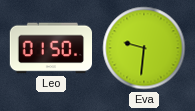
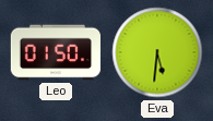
Eva: 9:31 -> 5:31 (157, 52)
